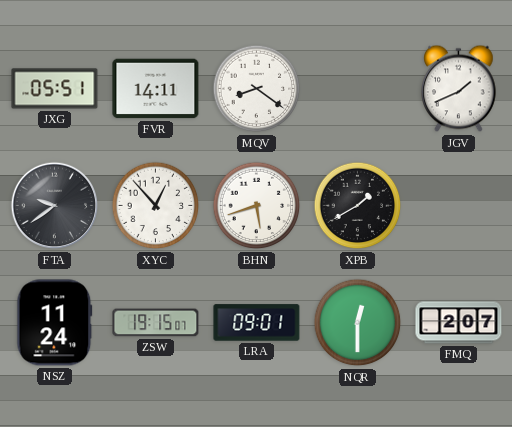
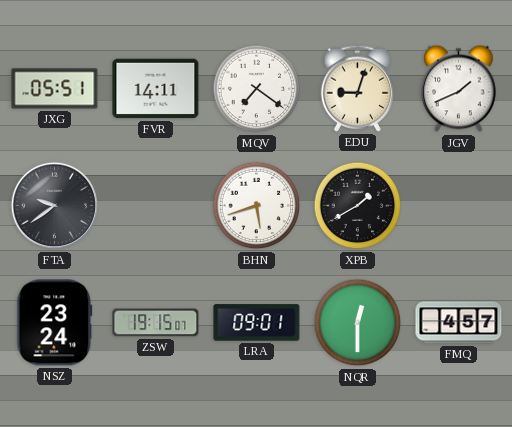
MQV: 8:21 -> 7:21 (257, 89)
EDU: none -> 9:03 (358, 88)
XYC: 12:53 -> none (156, 206)
NSZ: 11:24 -> 23:24 (55, 323)
FMQ: 2:07 -> 4:57 (459, 323)
